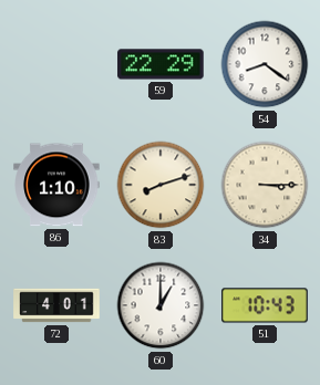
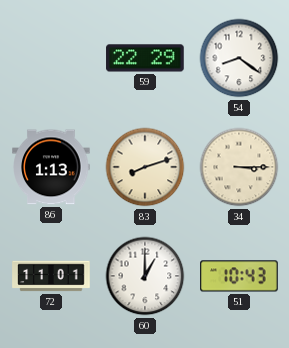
86: 1:10 -> 1:13 (51, 167)
72: 4:01 -> 11:01 (51, 276)
